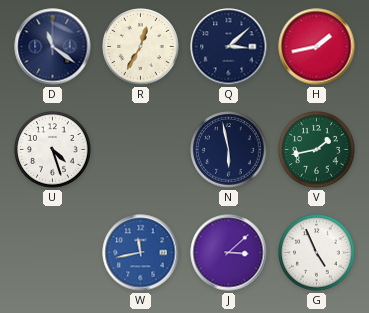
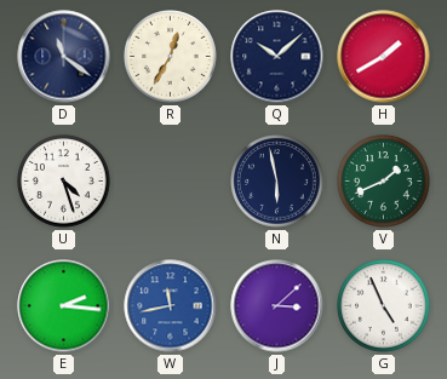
Q: 3:08 -> 10:08 (277, 57)
H: 1:43 -> 1:40 (384, 57)
V: 1:43 -> 1:41 (384, 182)
E: none -> 2:16 (64, 306)
